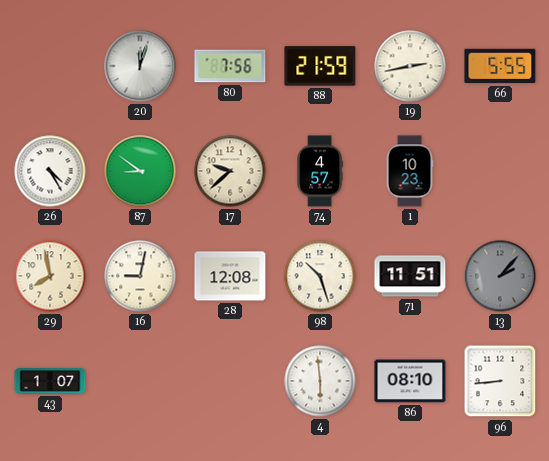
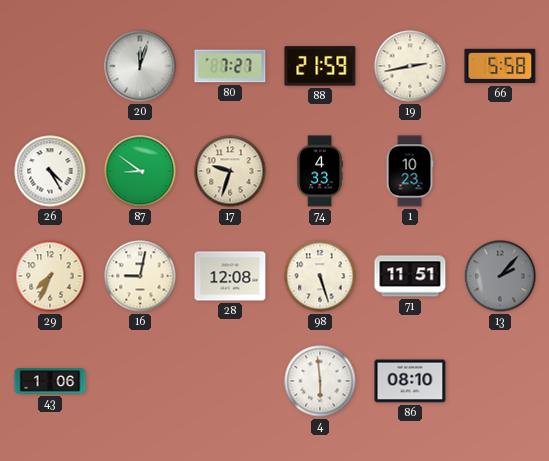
80: 7:56 -> 7:27 (230, 66)
66: 5:55 -> 5:58 (500, 66)
17: 9:38 -> 9:33 (230, 171)
74: 4:57 -> 4:33 (320, 171)
29: 7:58 -> 7:34 (50, 276)
98: 10:27 -> 5:27 (320, 276)
43: 1:07 -> 1:06 (50, 381)
96: 8:44 -> none (500, 381)
